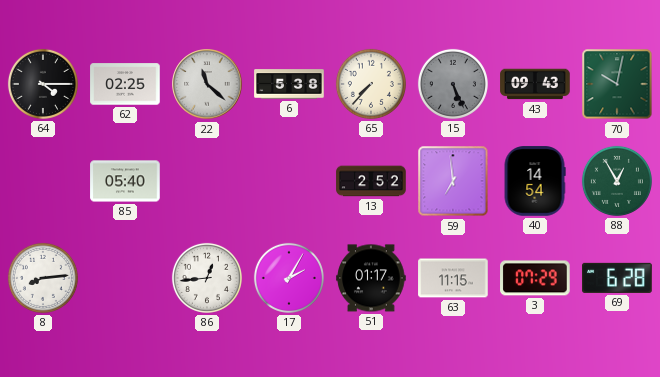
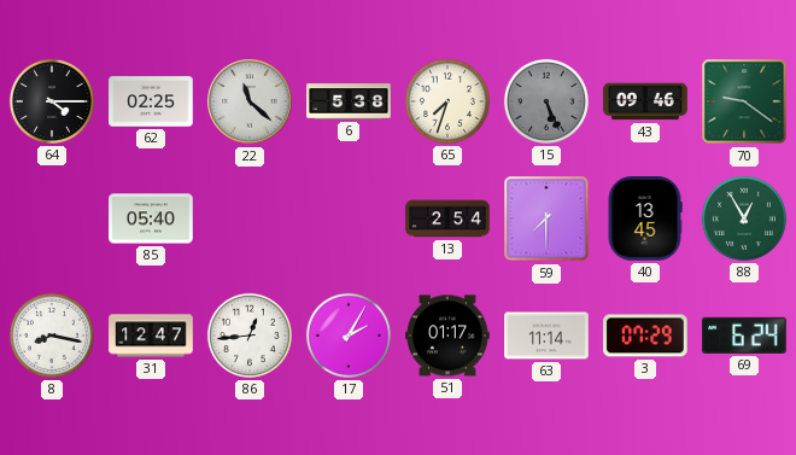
65: 7:37 -> 7:33 (447, 101)
43: 09:43 -> 09:46 (645, 101)
70: 10:02 -> 9:21 (744, 101)
13: 2:52 -> 2:54 (447, 218)
59: 6:59 -> 7:30 (546, 218)
40: 14:54 -> 13:45 (645, 218)
8: 8:14 -> 8:17 (52, 336)
31: none -> 12:47 (151, 336)
63: 11:15 -> 11:14 (546, 336)
69: 6:28 -> 6:24 (744, 336)
